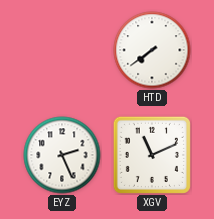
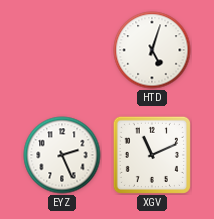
HTD: 7:39 -> 5:03 (152, 50)
